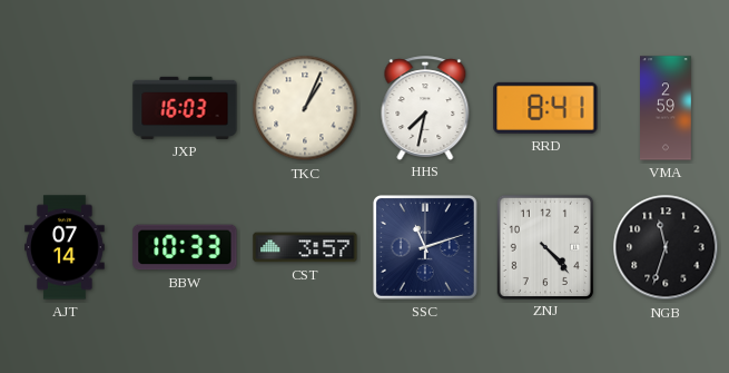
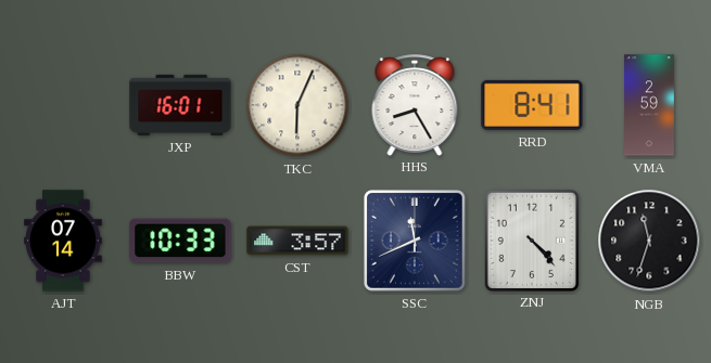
JXP: 16:03 -> 16:01 (180, 105)
TKC: 1:04 -> 6:04 (297, 105)
HHS: 7:32 -> 8:25 (415, 105)
SSC: 11:12 -> 11:41 (415, 241)
